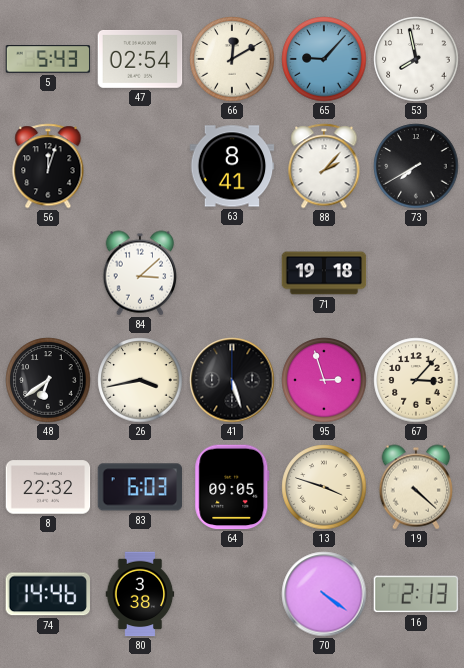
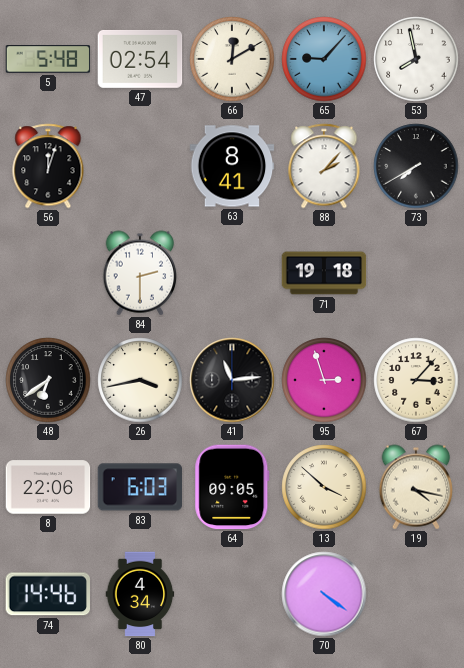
5: 5:43 -> 5:48 (48, 59)
84: 3:08 -> 2:30 (140, 273)
41: 5:27 -> 11:14 (232, 380)
8: 22:32 -> 22:06 (48, 487)
13: 3:48 -> 3:52 (324, 487)
19: 4:22 -> 4:17 (416, 487)
80: 3:38 -> 4:34 (140, 594)
16: 2:13 -> none (416, 594)
